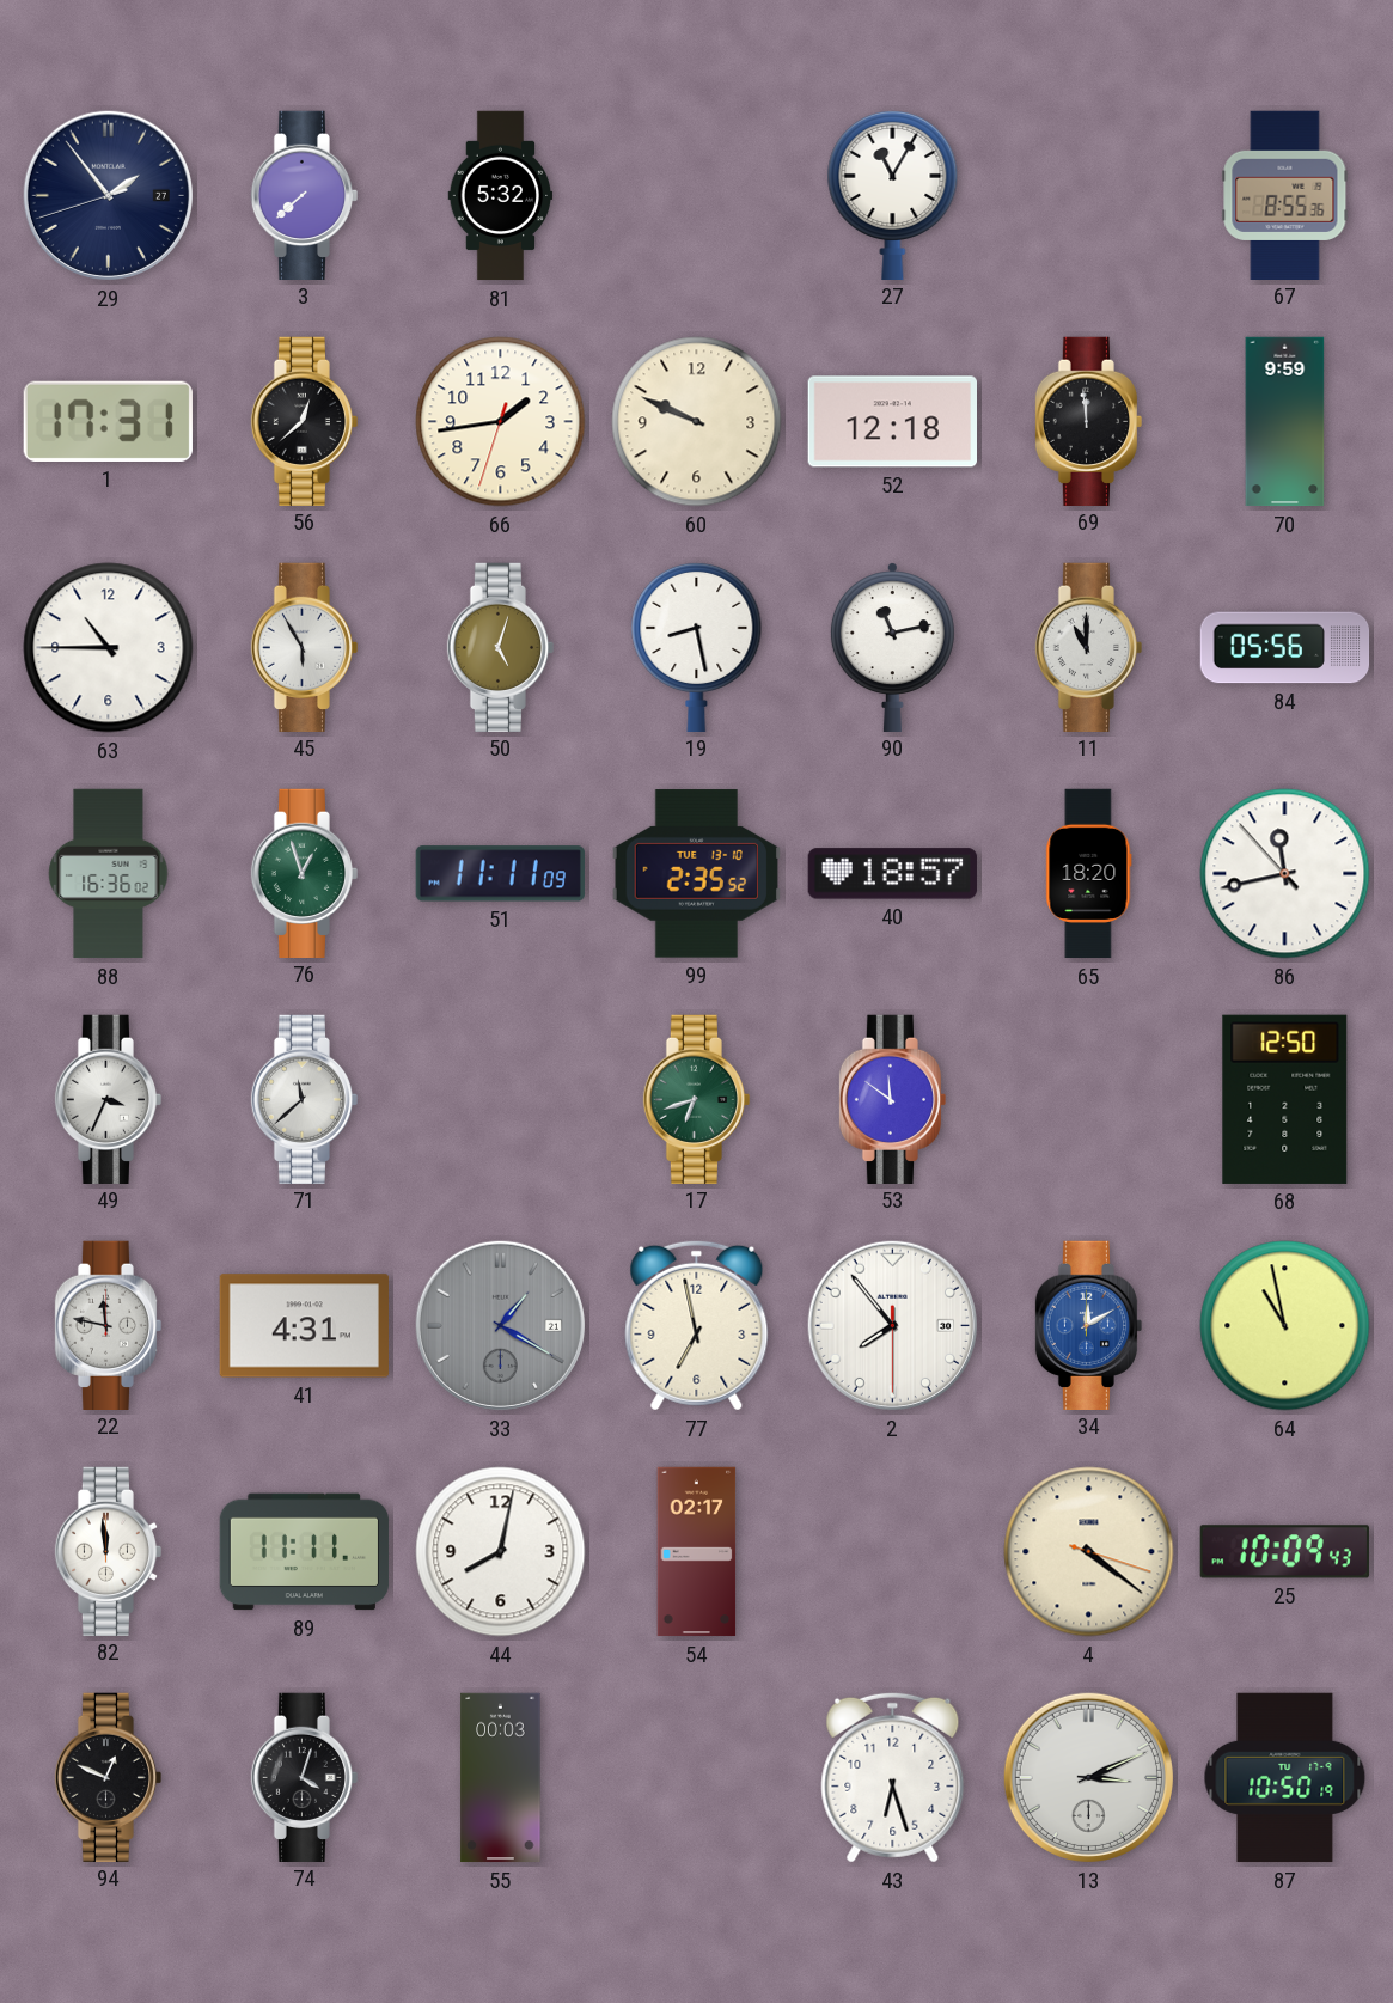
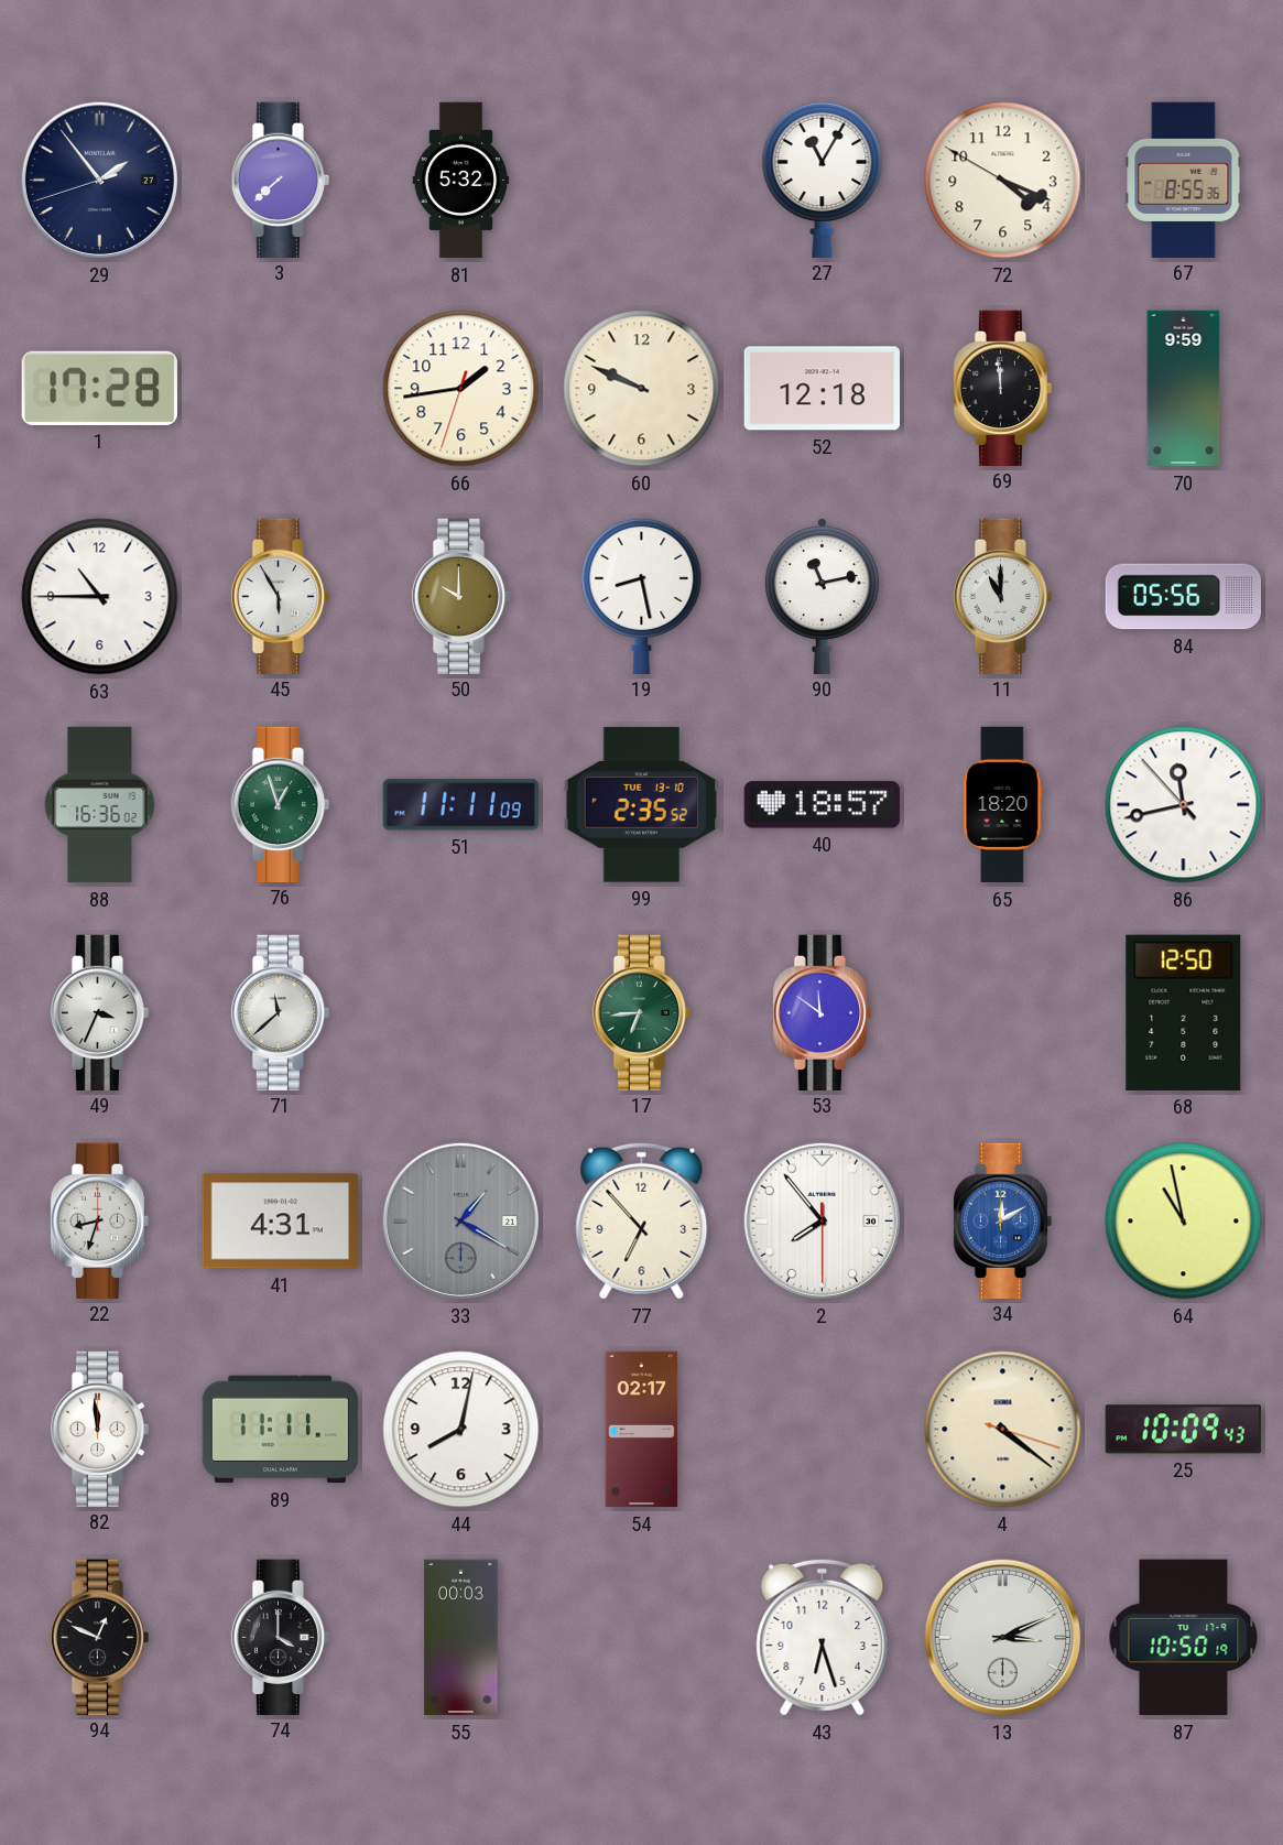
72: none -> 4:18 (1003, 181)
1: 17:31 -> 17:28 (99, 388)
56: 12:38 -> none (305, 421)
50: 5:03 -> 10:00 (461, 596)
17: 6:42 -> 6:44 (642, 1012)
22: 11:47 -> 8:33 (100, 1220)
77: 6:58 -> 6:53 (642, 1220)
74: 4:03 -> 4:00 (281, 1637)
